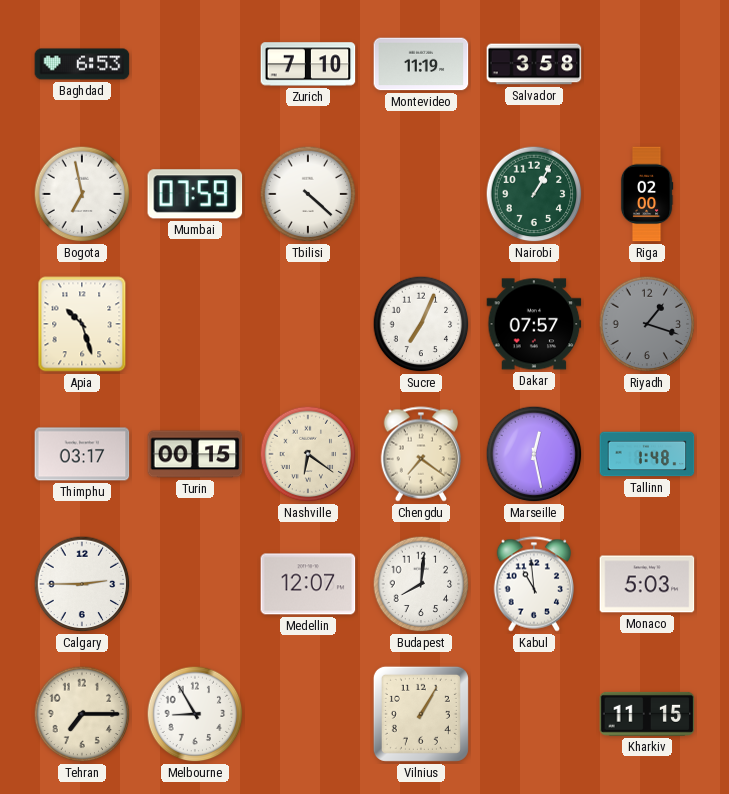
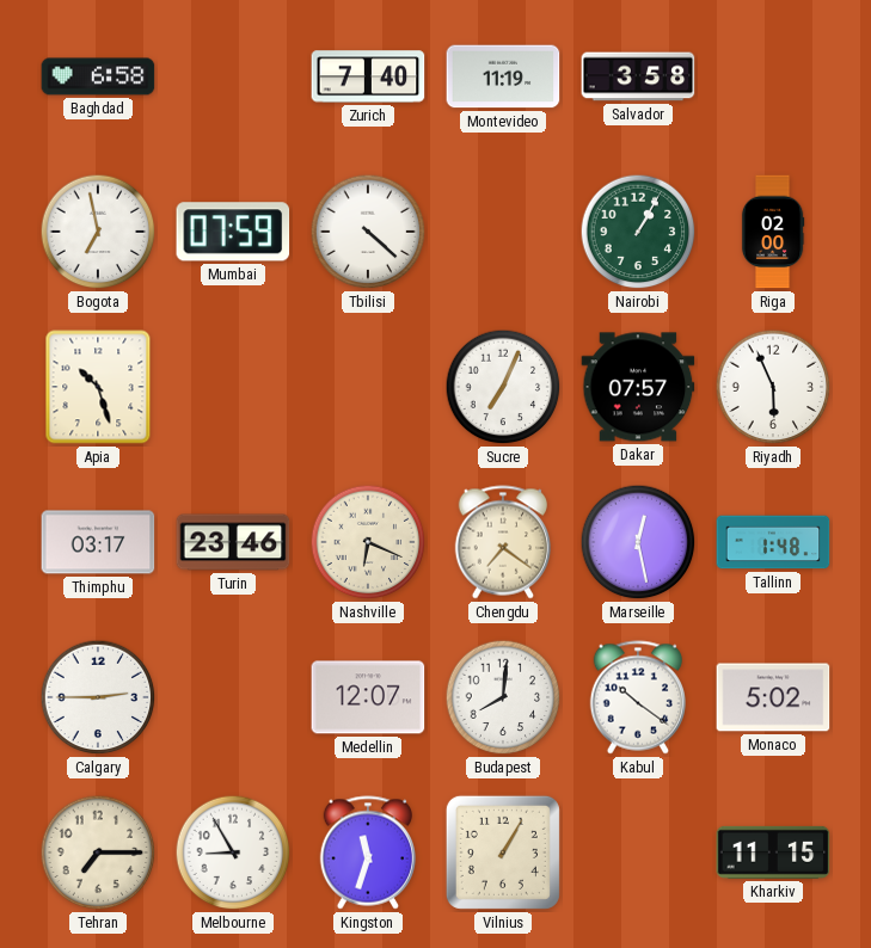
Baghdad: 6:53 -> 6:58 (98, 76)
Zurich: 7:10 -> 7:40 (368, 76)
Riyadh: 1:18 -> 5:56 (773, 387)
Riyadh dial: grey -> white (773, 387)
Turin: 00:15 -> 23:46 (233, 542)
Nashville: 6:21 -> 6:19 (368, 542)
Kabul: 10:59 -> 10:21 (637, 697)
Monaco: 5:03 -> 5:02 (773, 697)
Kingston: none -> 11:33 (367, 852)
